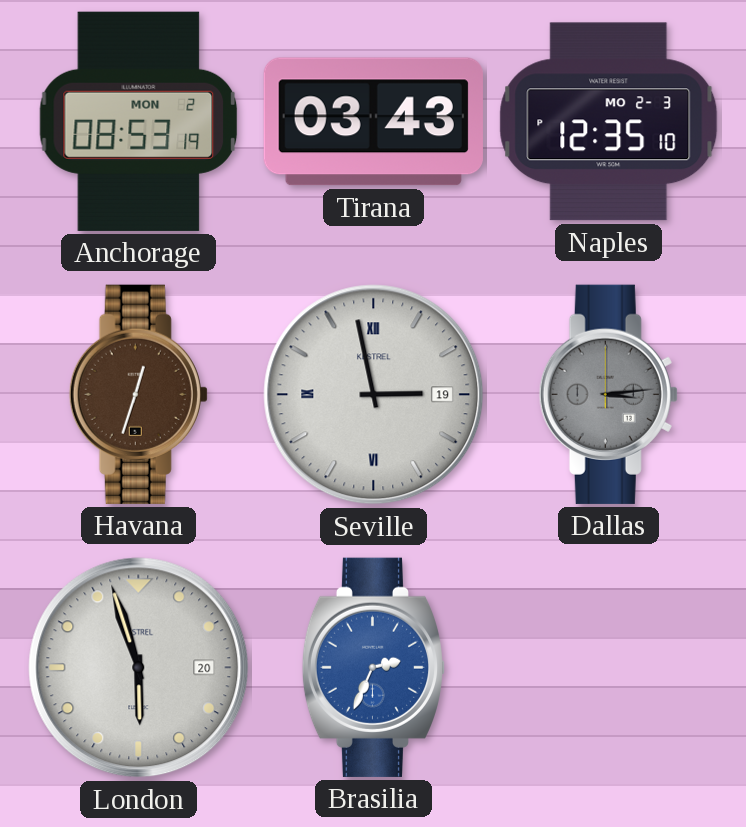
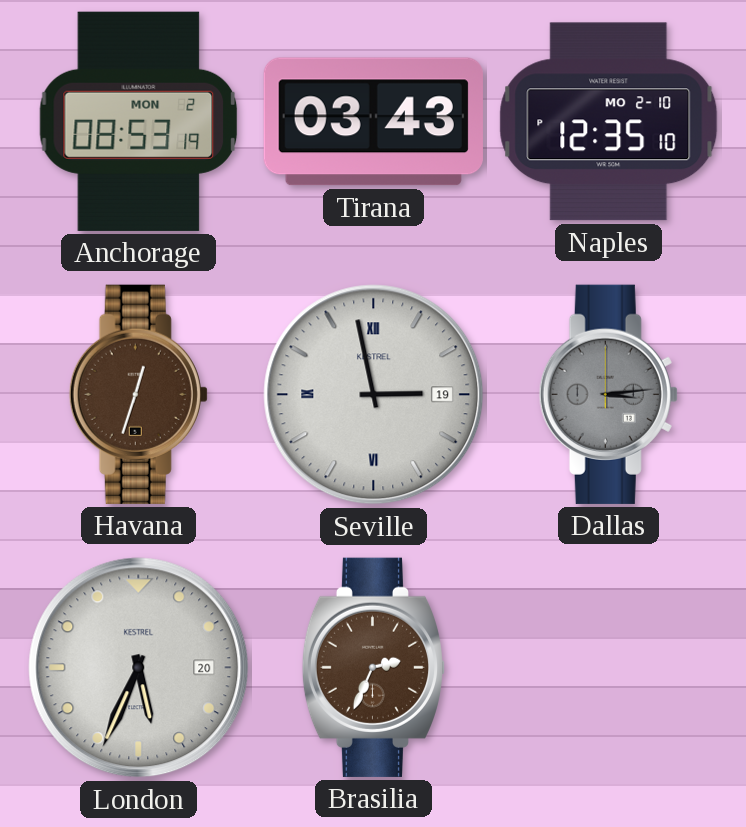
Naples date: MO 2-3 -> MO 2-10 (609, 122)
London: 5:57 -> 5:34 (139, 668)
Brasilia dial: blue -> brown (374, 667)
